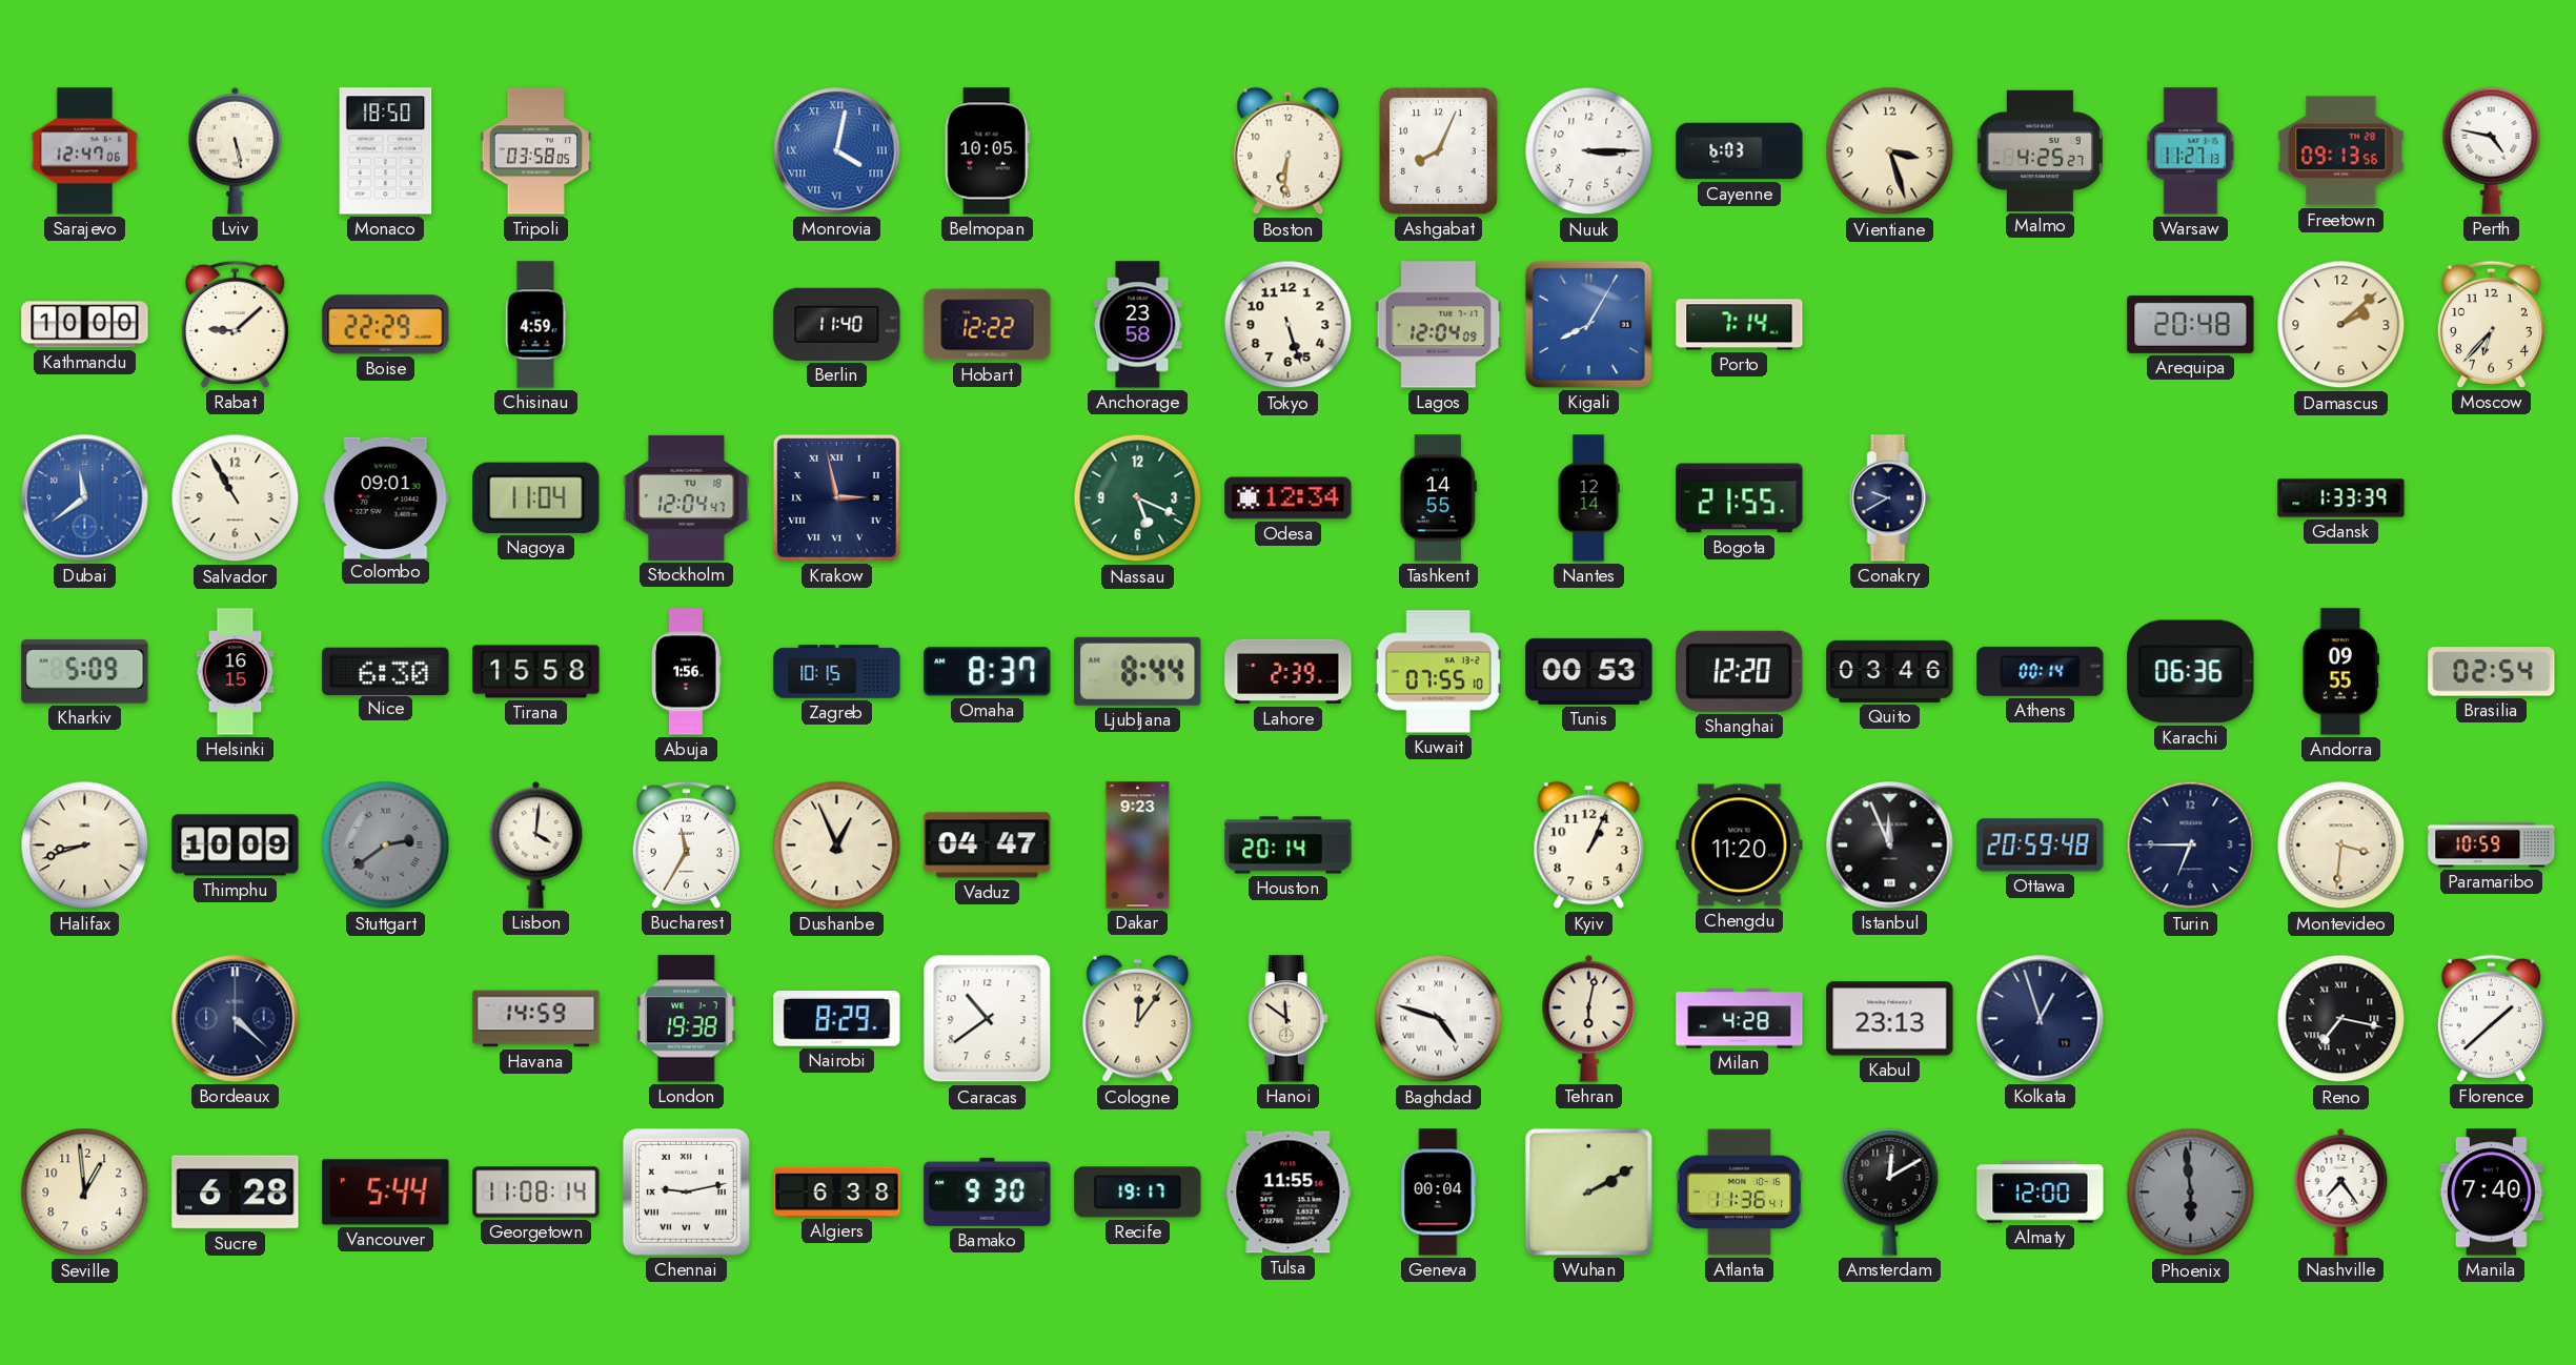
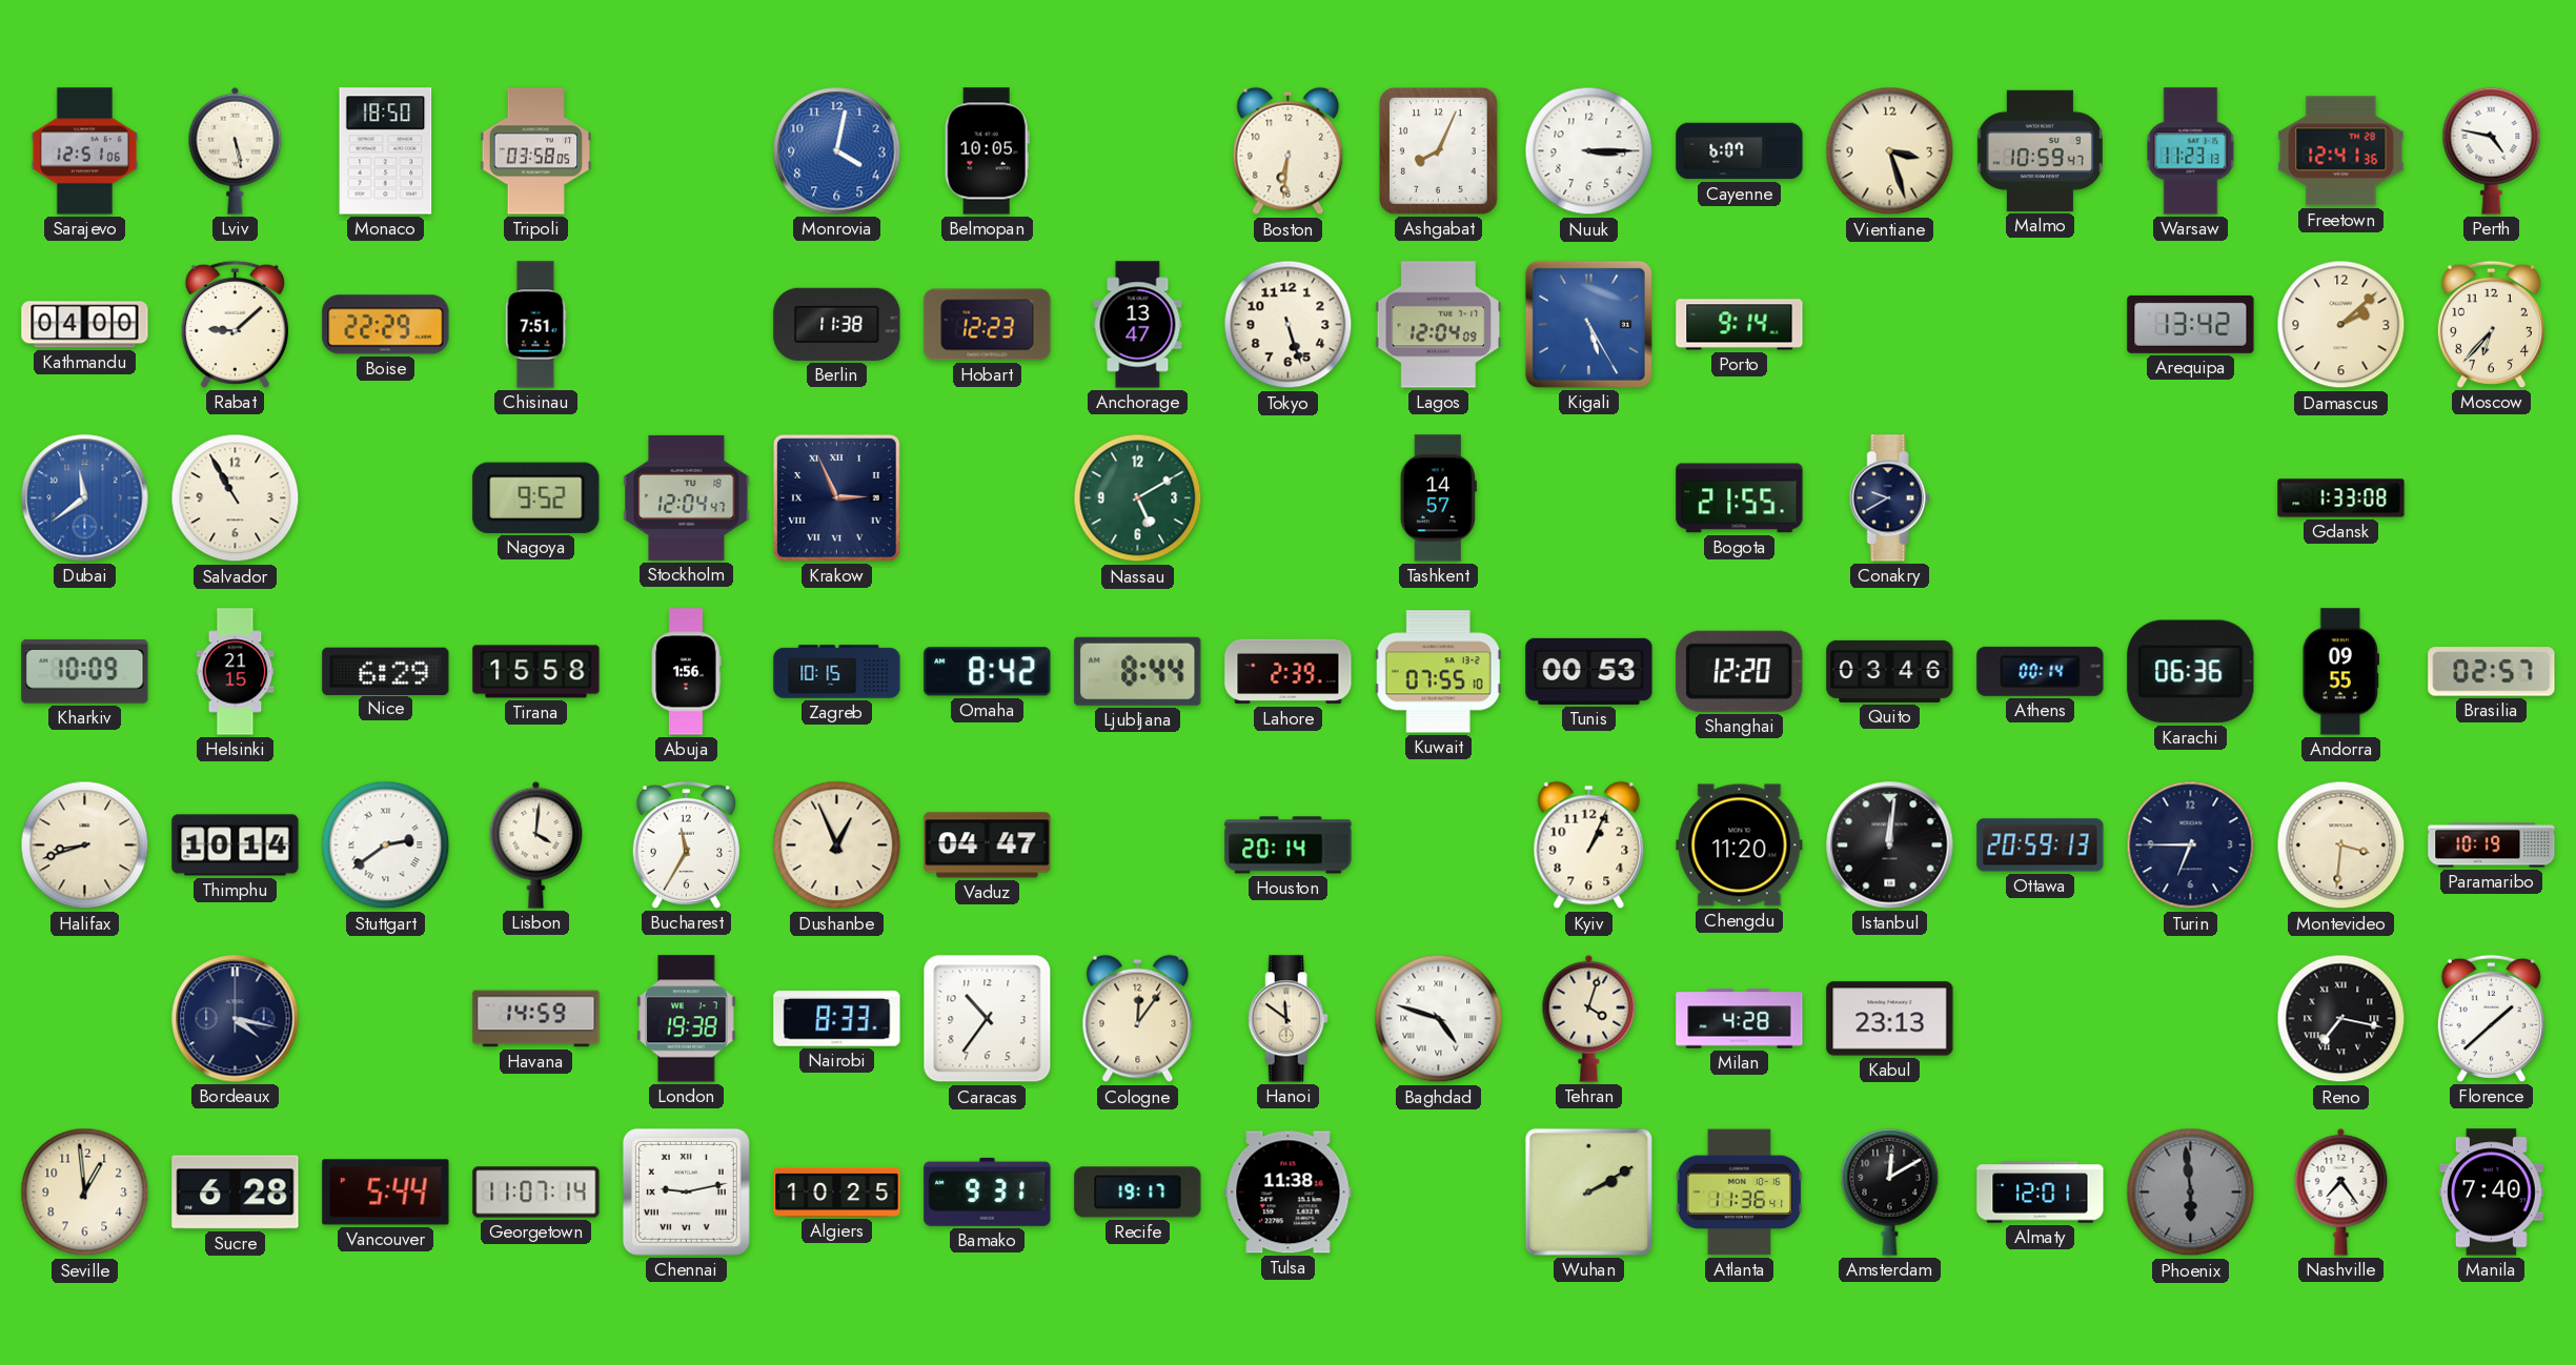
Sarajevo: 12:47 -> 12:51 (84, 151)
Monrovia numerals: Roman -> Arabic (837, 151)
Cayenne: 6:03 -> 6:07 (1740, 151)
Malmo: 4:25 -> 10:59 (2040, 150)
Warsaw: 11:27 -> 11:23 (2191, 151)
Freetown: 09:13 -> 12:41 (2341, 151)
Kathmandu: 10:00 -> 04:00 (85, 325)
Chisinau: 4:59 -> 7:51 (535, 325)
Berlin: 11:40 -> 11:38 (837, 324)
Hobart: 12:22 -> 12:23 (988, 325)
Anchorage: 23:58 -> 13:47 (1138, 325)
Kigali: 8:05 -> 5:25 (1588, 324)
Porto: 7:14 -> 9:14 (1740, 325)
Arequipa: 20:48 -> 13:42 (2191, 324)
Colombo: 09:01 -> none (386, 497)
Nagoya: 11:04 -> 9:52 (536, 497)
Krakow: 2:58 -> 2:56 (836, 497)
Nassau: 5:19 -> 5:10 (1138, 498)
Odesa: 12:34 -> none (1289, 498)
Tashkent: 14:55 -> 14:57 (1438, 498)
Nantes: 12:14 -> none (1588, 498)
Gdansk: 1:33:39 -> 1:33:08 (2341, 498)
Kharkiv: 5:09 -> 10:09 (85, 672)
Helsinki: 16:15 -> 21:15 (236, 672)
Nice: 6:30 -> 6:29 (386, 671)
Omaha: 8:37 -> 8:42 (988, 672)
Brasilia: 02:54 -> 02:57 (2492, 672)
Thimphu: 10:09 -> 10:14 (236, 846)
Stuttgart dial: grey -> white (386, 846)
Dakar: 9:23 -> none (1138, 846)
Istanbul: 11:56 -> 12:01 (1890, 846)
Ottawa: 20:59:48 -> 20:59:13 (2041, 846)
Paramaribo: 10:59 -> 10:19 (2492, 846)
Bordeaux: 4:22 -> 4:17 (236, 1019)
Nairobi: 8:29 -> 8:33 (837, 1019)
Caracas: 10:39 -> 10:36 (988, 1019)
Tehran: 6:02 -> 4:03 (1589, 1018)
Kolkata: 12:57 -> none (2041, 1019)
Georgetown: 11:08 -> 11:07 (536, 1193)
Algiers: 6:38 -> 10:25 (837, 1191)
Bamako: 9:30 -> 9:31 (988, 1191)
Tulsa: 11:55 -> 11:38 (1289, 1193)
Geneva: 00:04 -> none (1439, 1193)
Almaty: 12:00 -> 12:01 (2041, 1193)
